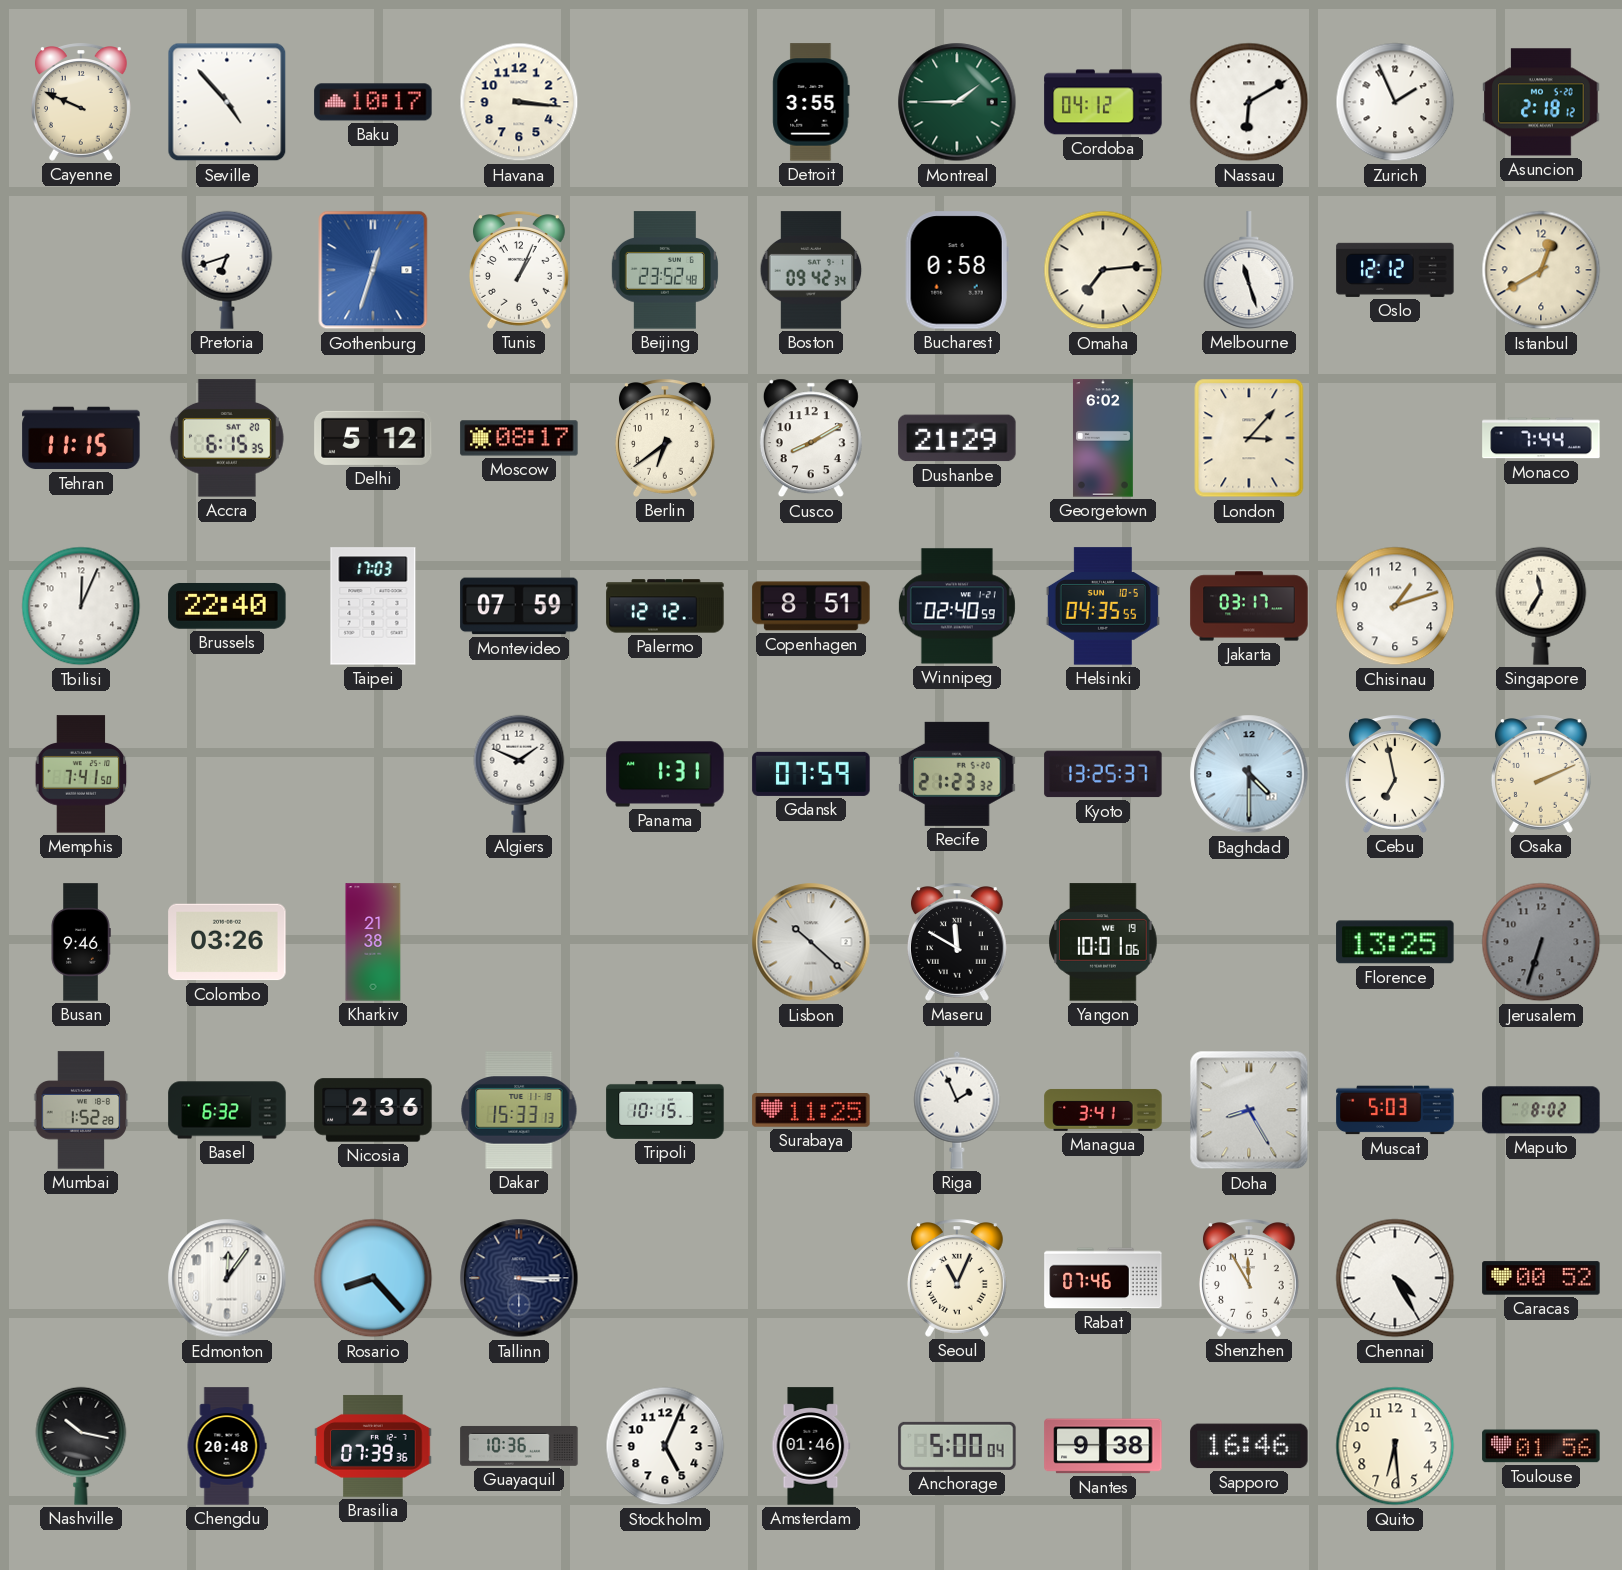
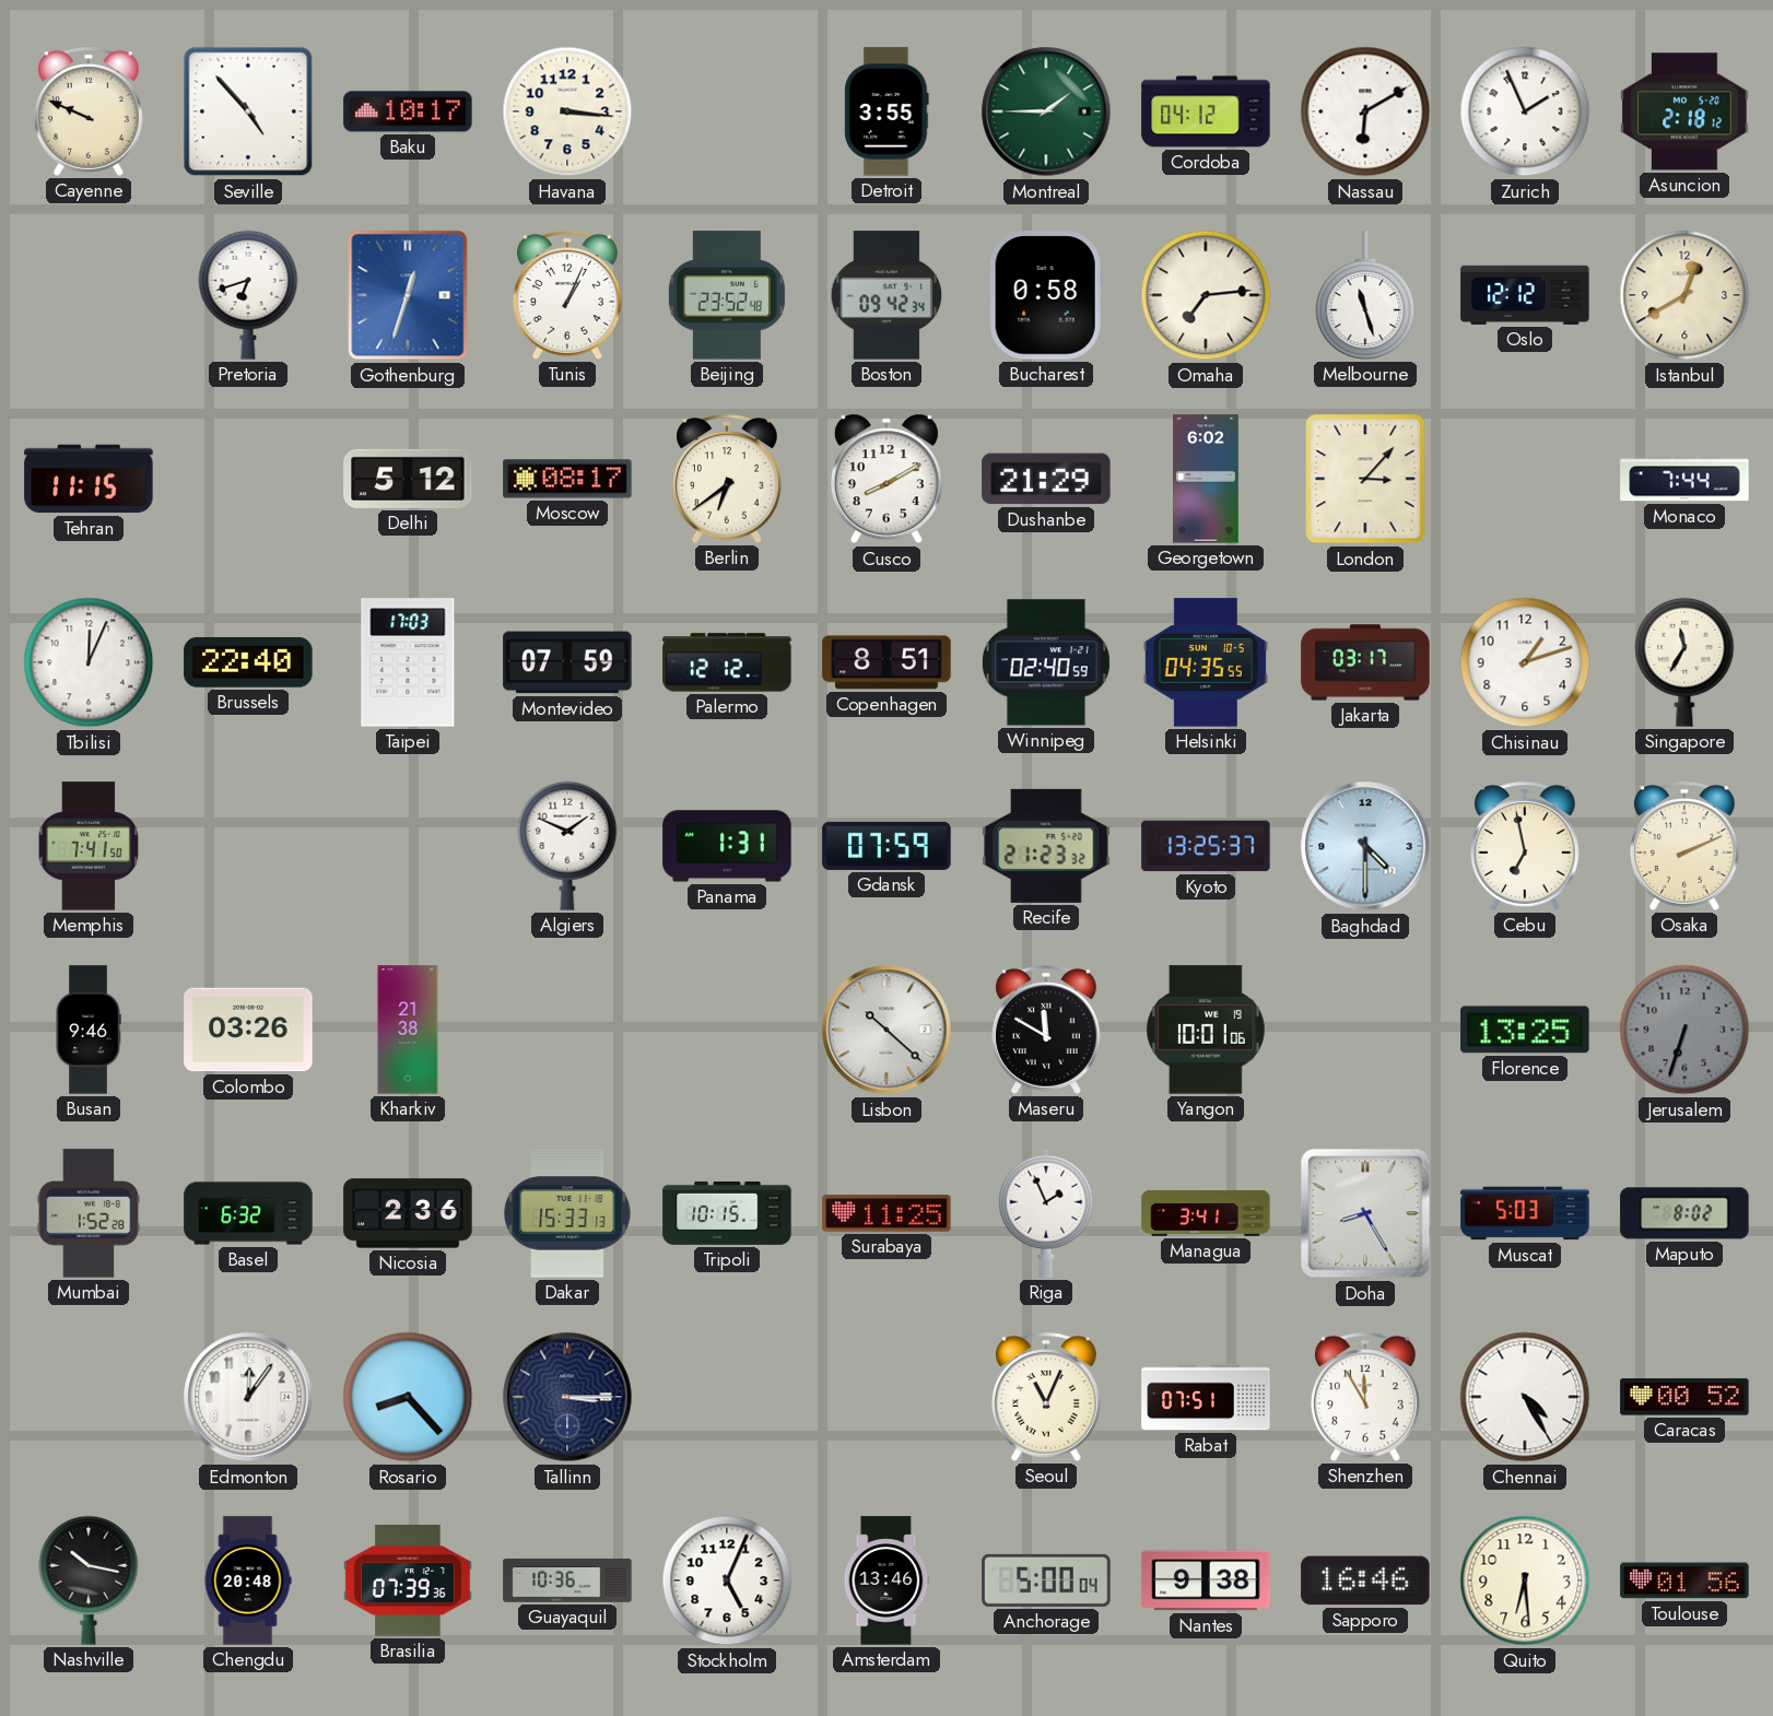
Accra: 6:15 -> none (227, 438)
Rabat: 07:46 -> 07:51 (1206, 1397)
Amsterdam: 01:46 -> 13:46 (886, 1580)
